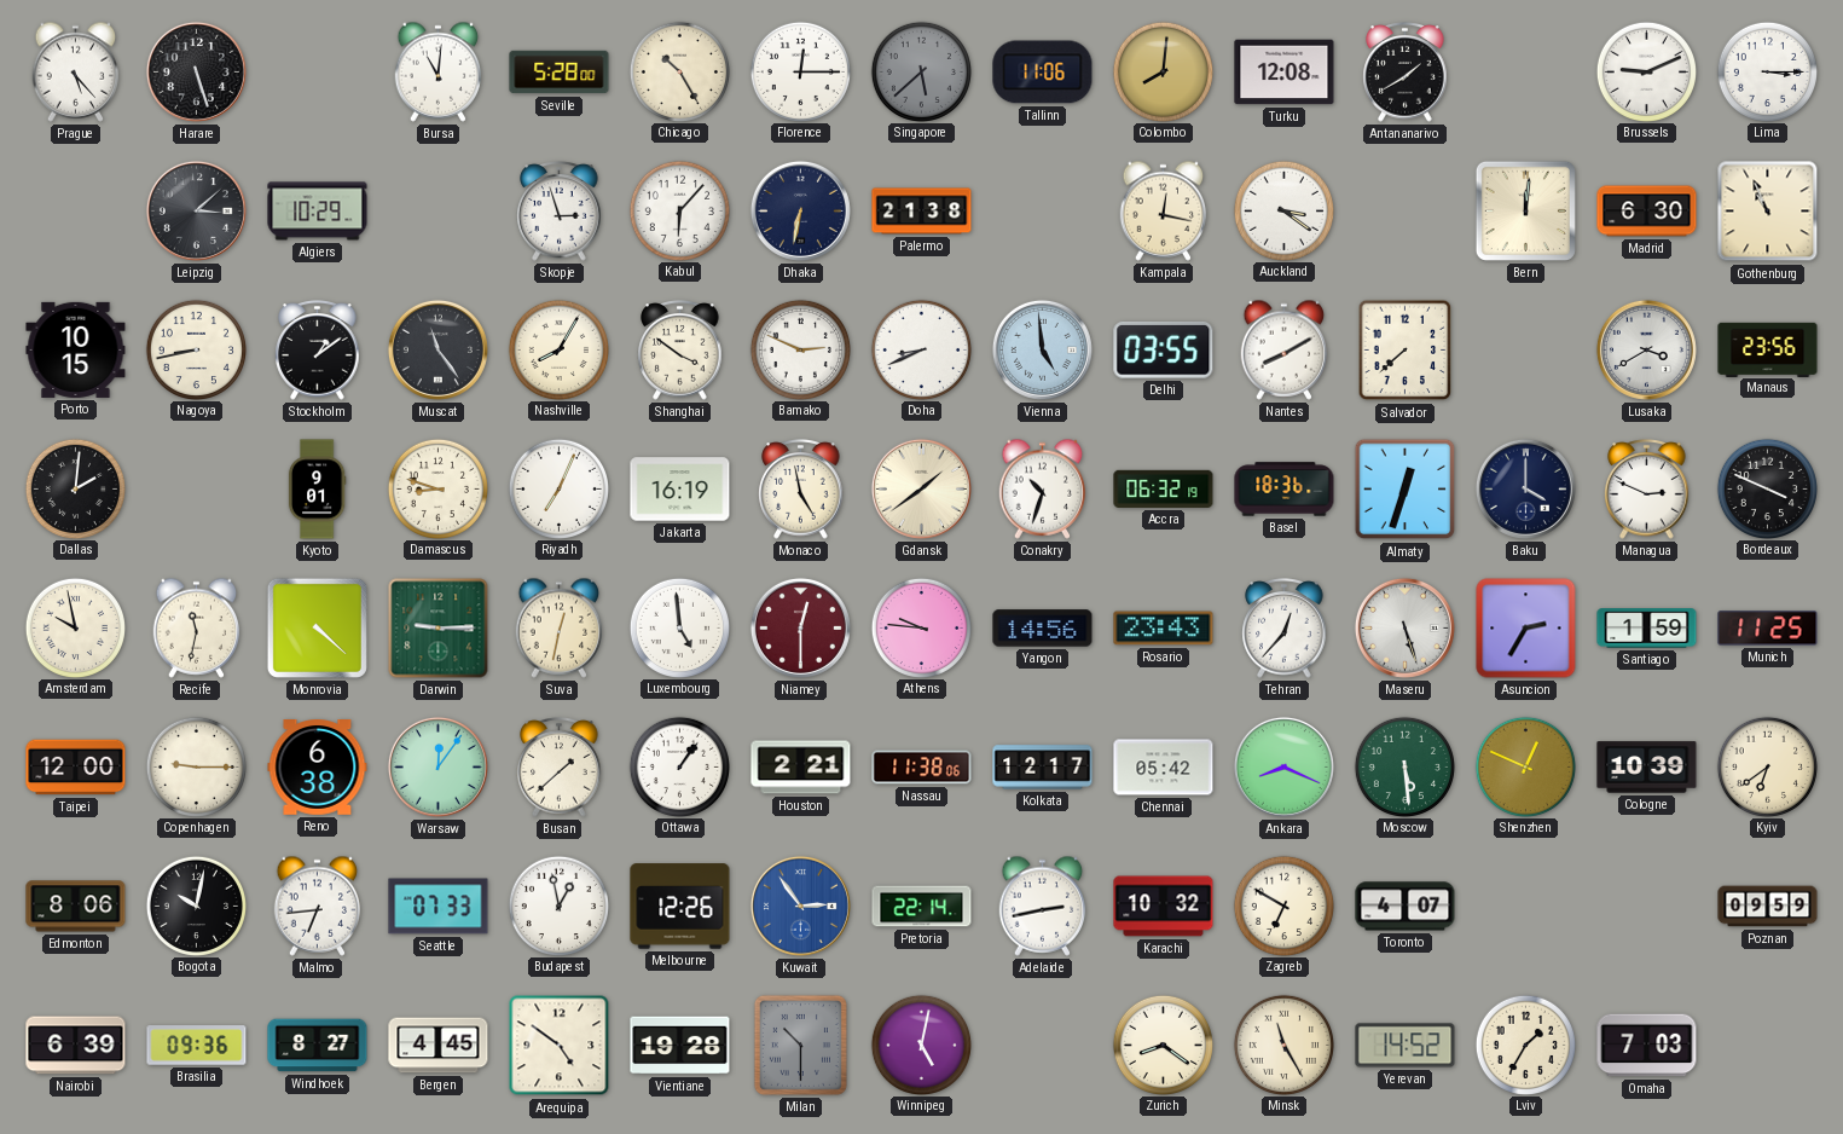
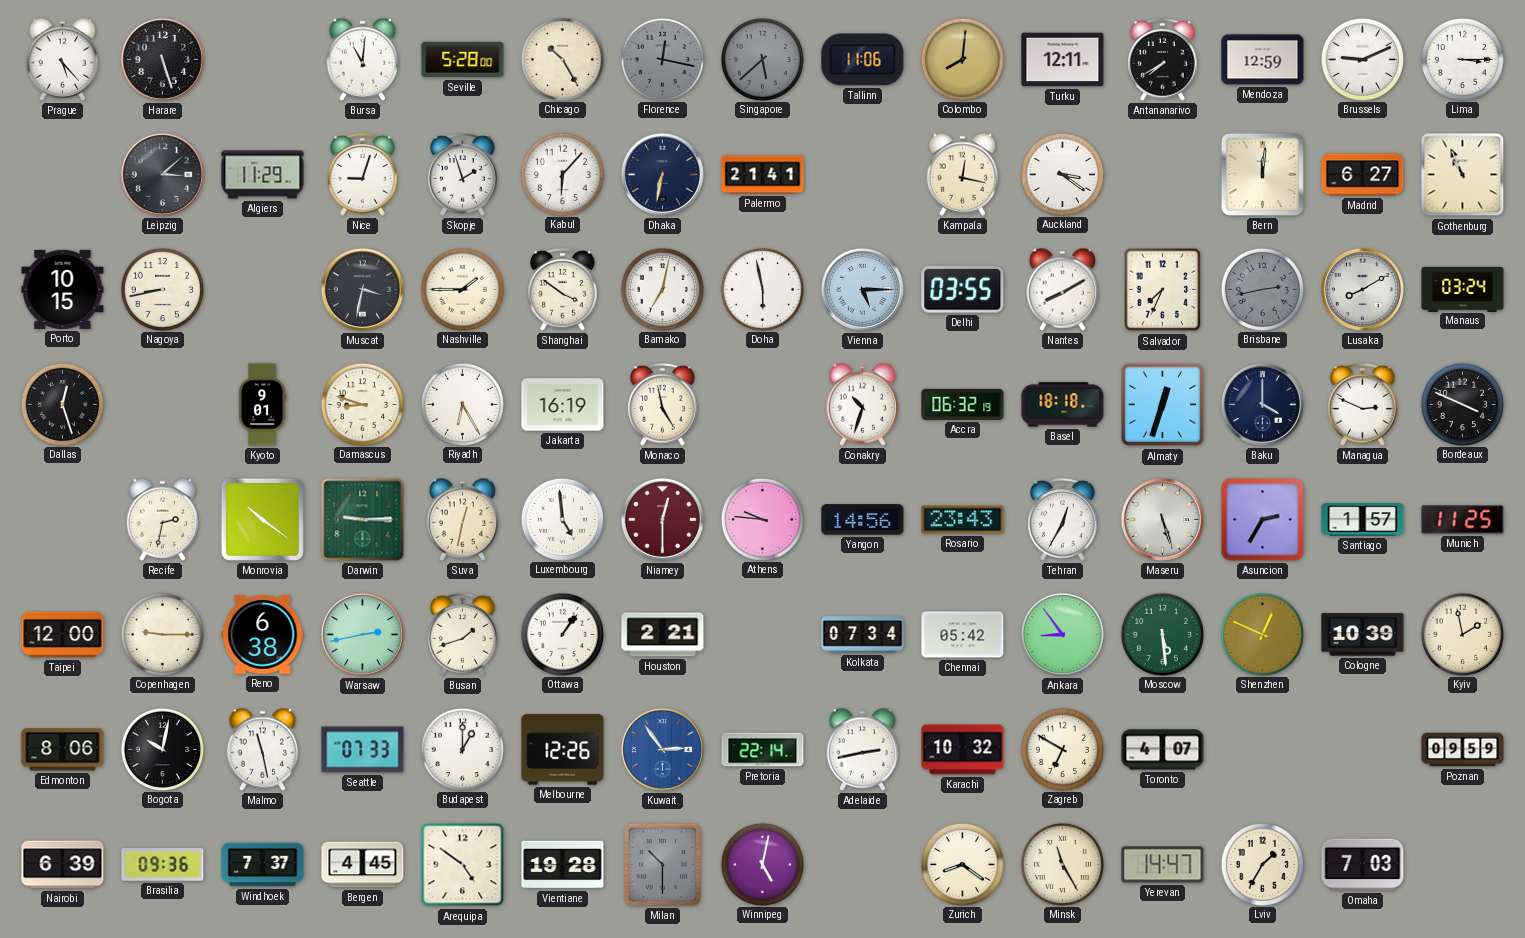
Florence: 12:15 -> 12:17 (662, 59)
Florence dial: white -> grey (662, 59)
Turku: 12:08 -> 12:11 (1063, 60)
Antananarivo: 1:40 -> 7:40 (1163, 60)
Mendoza: none -> 12:59 (1263, 60)
Algiers: 10:29 -> 11:29 (263, 175)
Nice: none -> 9:03 (363, 175)
Skopje: 2:57 -> 1:57 (463, 175)
Palermo: 21:38 -> 21:41 (763, 175)
Madrid: 6:30 -> 6:27 (1363, 175)
Stockholm: 1:09 -> none (318, 351)
Muscat: 11:24 -> 3:32 (362, 289)
Nashville: 8:05 -> 1:45 (462, 289)
Bamako: 2:49 -> 7:02 (662, 289)
Doha: 8:41 -> 5:58 (762, 289)
Vienna: 4:59 -> 5:15 (862, 289)
Salvador: 7:38 -> 7:34 (1163, 290)
Brisbane: none -> 2:43 (1262, 289)
Lusaka: 3:40 -> 8:10 (1362, 289)
Manaus: 23:56 -> 03:24 (1463, 289)
Dallas: 2:01 -> 12:27 (62, 404)
Riyadh: 7:04 -> 6:25 (462, 404)
Gdansk: 1:39 -> none (921, 488)
Basel: 18:36 -> 18:18 (1063, 405)
Amsterdam: 9:58 -> none (75, 627)
Recife: 11:32 -> 2:32 (163, 519)
Monrovia: 4:22 -> 10:21 (262, 519)
Tehran: 12:37 -> 12:35 (1063, 520)
Santiago: 1:59 -> 1:57 (1363, 520)
Warsaw: 12:06 -> 2:43 (362, 634)
Busan: 1:38 -> 1:42 (463, 635)
Nassau: 11:38 -> none (922, 768)
Kolkata: 12:17 -> 07:34 (863, 635)
Ankara: 8:19 -> 8:54 (1062, 634)
Kyiv: 6:39 -> 1:58 (1462, 634)
Malmo: 6:44 -> 11:28 (263, 749)
Budapest: 12:58 -> 1:00 (462, 749)
Windhoek: 8:27 -> 7:37 (263, 865)
Yerevan: 14:52 -> 14:47 (1163, 865)
